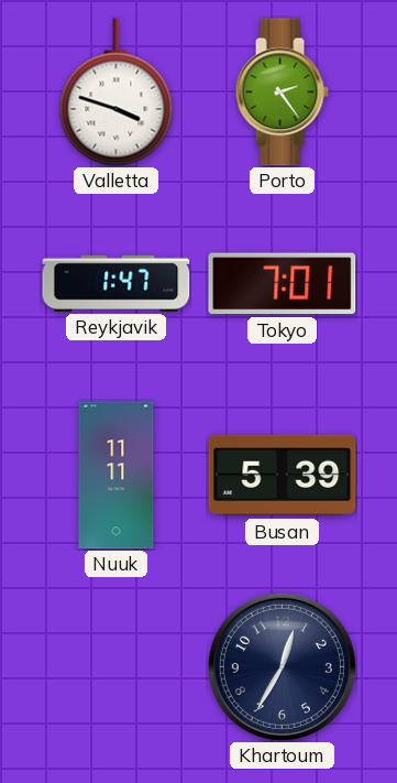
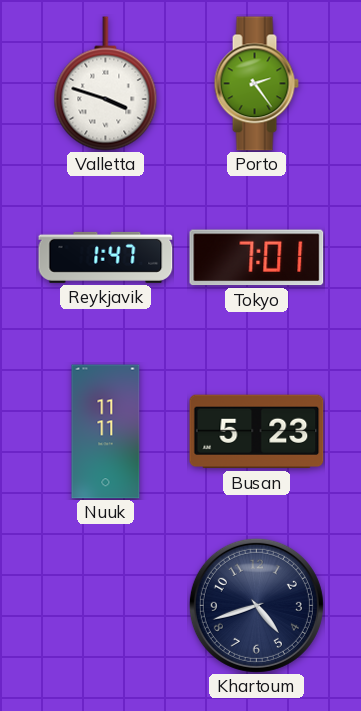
Busan: 5:39 -> 5:23 (257, 432)
Khartoum: 12:35 -> 4:42 (256, 605)
